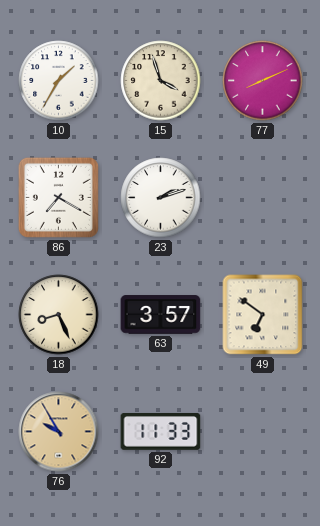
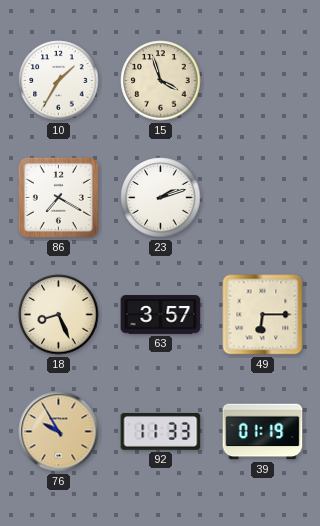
77: 8:11 -> none (263, 81)
49: 6:51 -> 6:15 (263, 315)
39: none -> 01:19 (263, 432)
